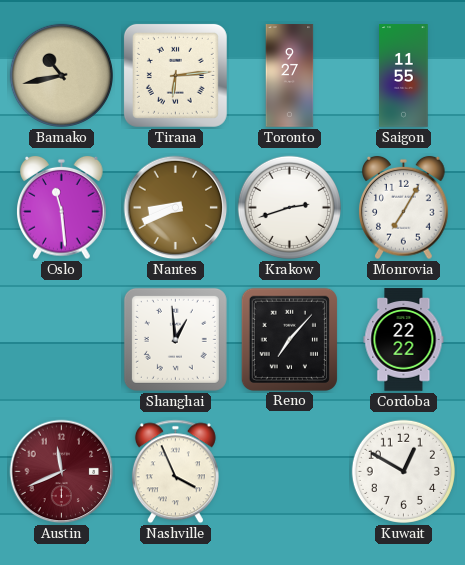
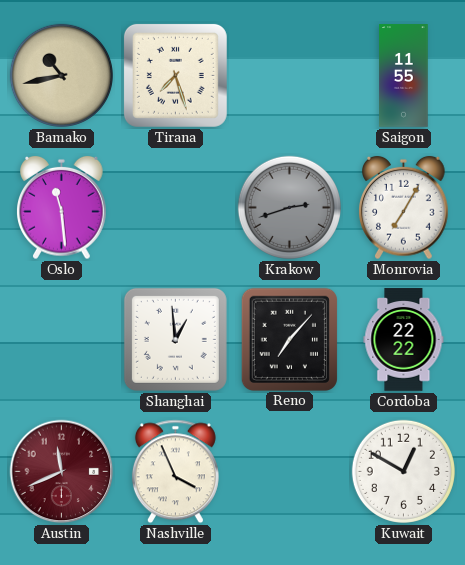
Tirana: 6:14 -> 7:27 (175, 75)
Toronto: 9:27 -> none (290, 76)
Nantes: 8:41 -> none (176, 208)
Krakow dial: white -> grey (289, 207)
